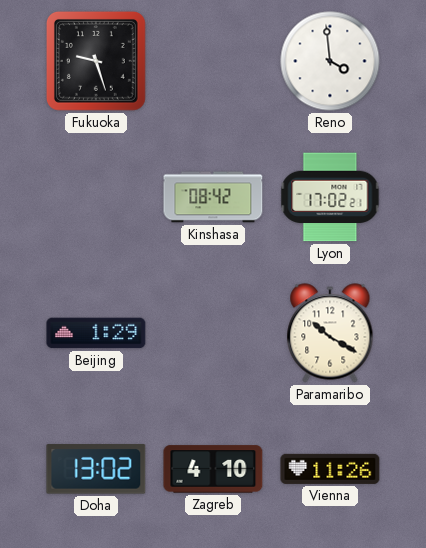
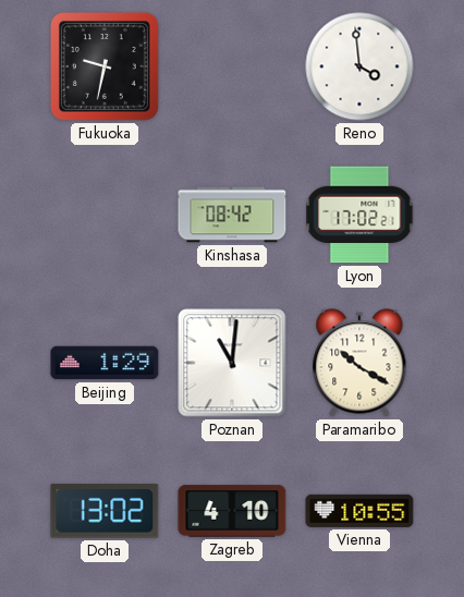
Fukuoka: 9:27 -> 9:32 (105, 66)
Poznan: none -> 11:01 (232, 363)
Vienna: 11:26 -> 10:55 (359, 511)
